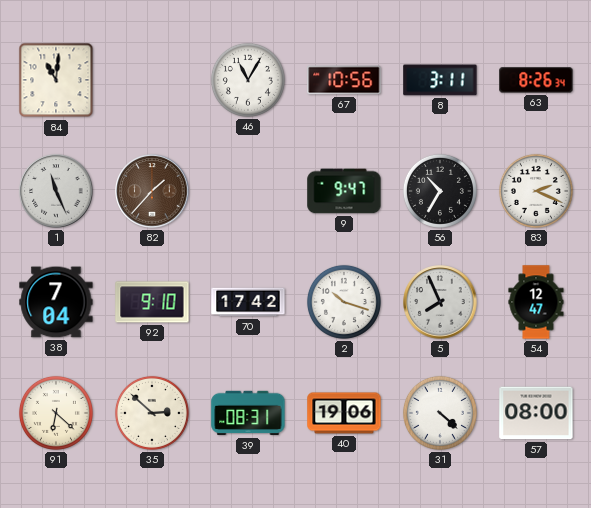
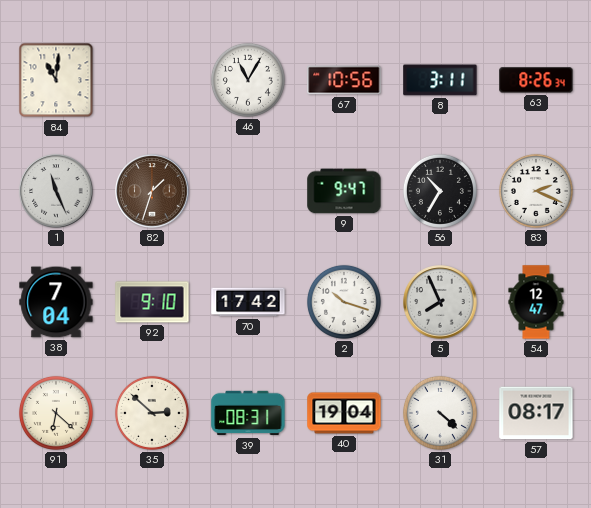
82: 1:37 -> 1:33 (152, 191)
40: 19:06 -> 19:04 (344, 413)
57: 08:00 -> 08:17 (536, 413)
